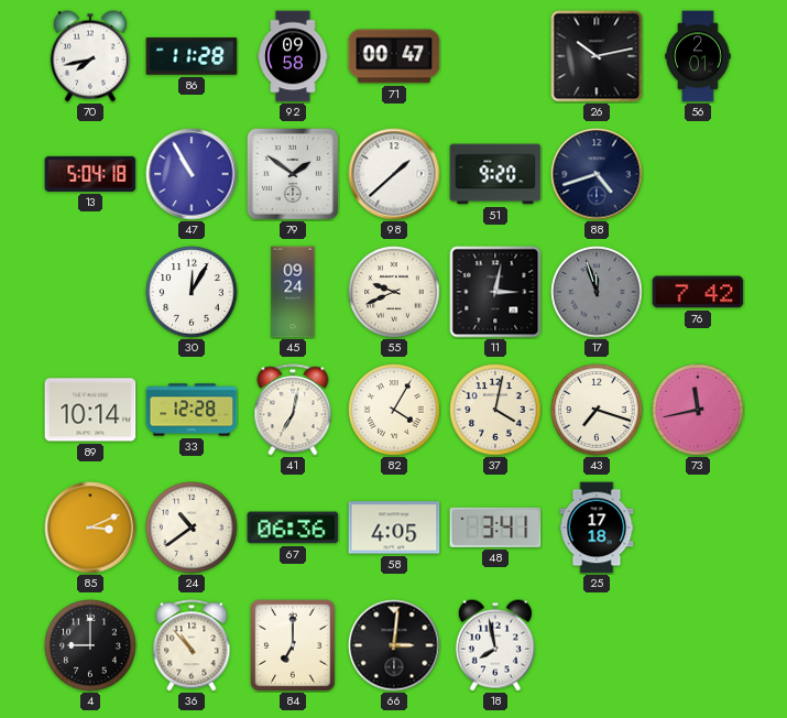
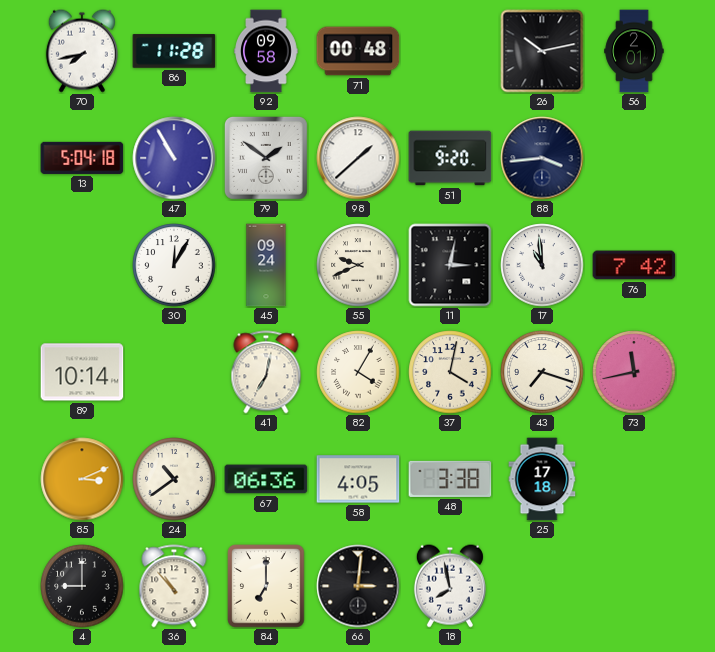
71: 00:47 -> 00:48 (358, 51)
88: 4:42 -> 3:44 (542, 158)
17: 11:57 -> 10:59 (542, 265)
17 dial: grey -> white (542, 265)
33: 12:28 -> none (192, 410)
48: 3:41 -> 3:38 (450, 479)
